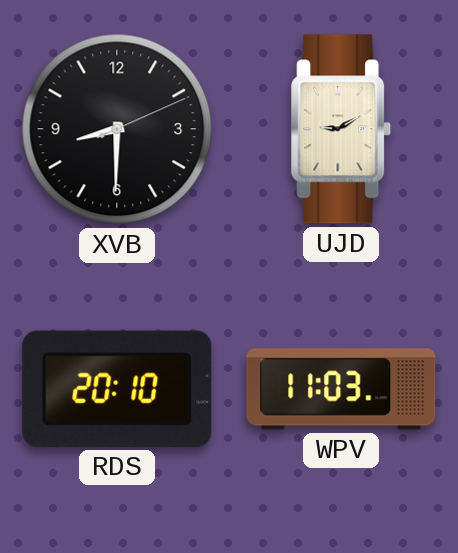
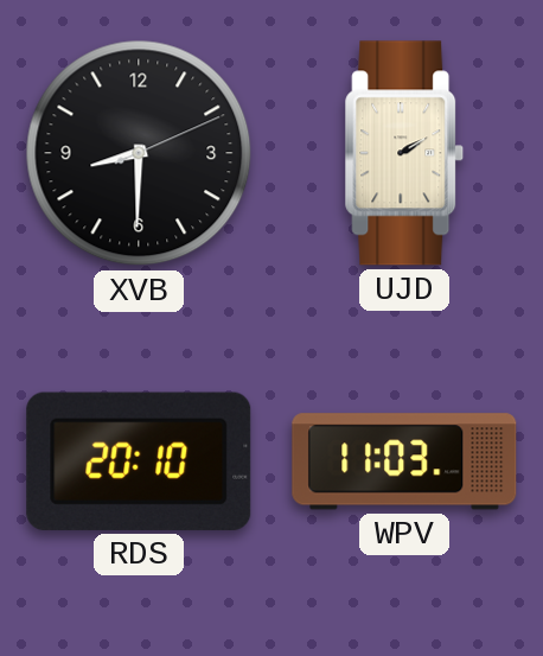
UJD: 9:10 -> 2:10 (404, 153)
